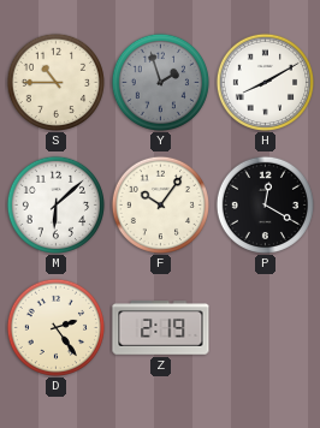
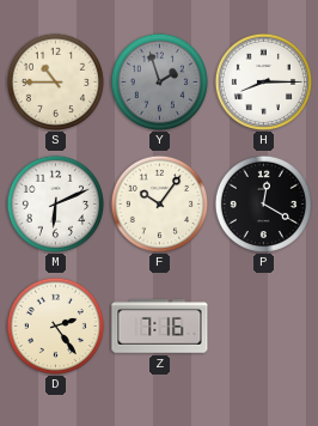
H: 8:10 -> 8:15 (263, 81)
M: 6:08 -> 6:11 (55, 203)
Z: 2:19 -> 7:16 (160, 327)
